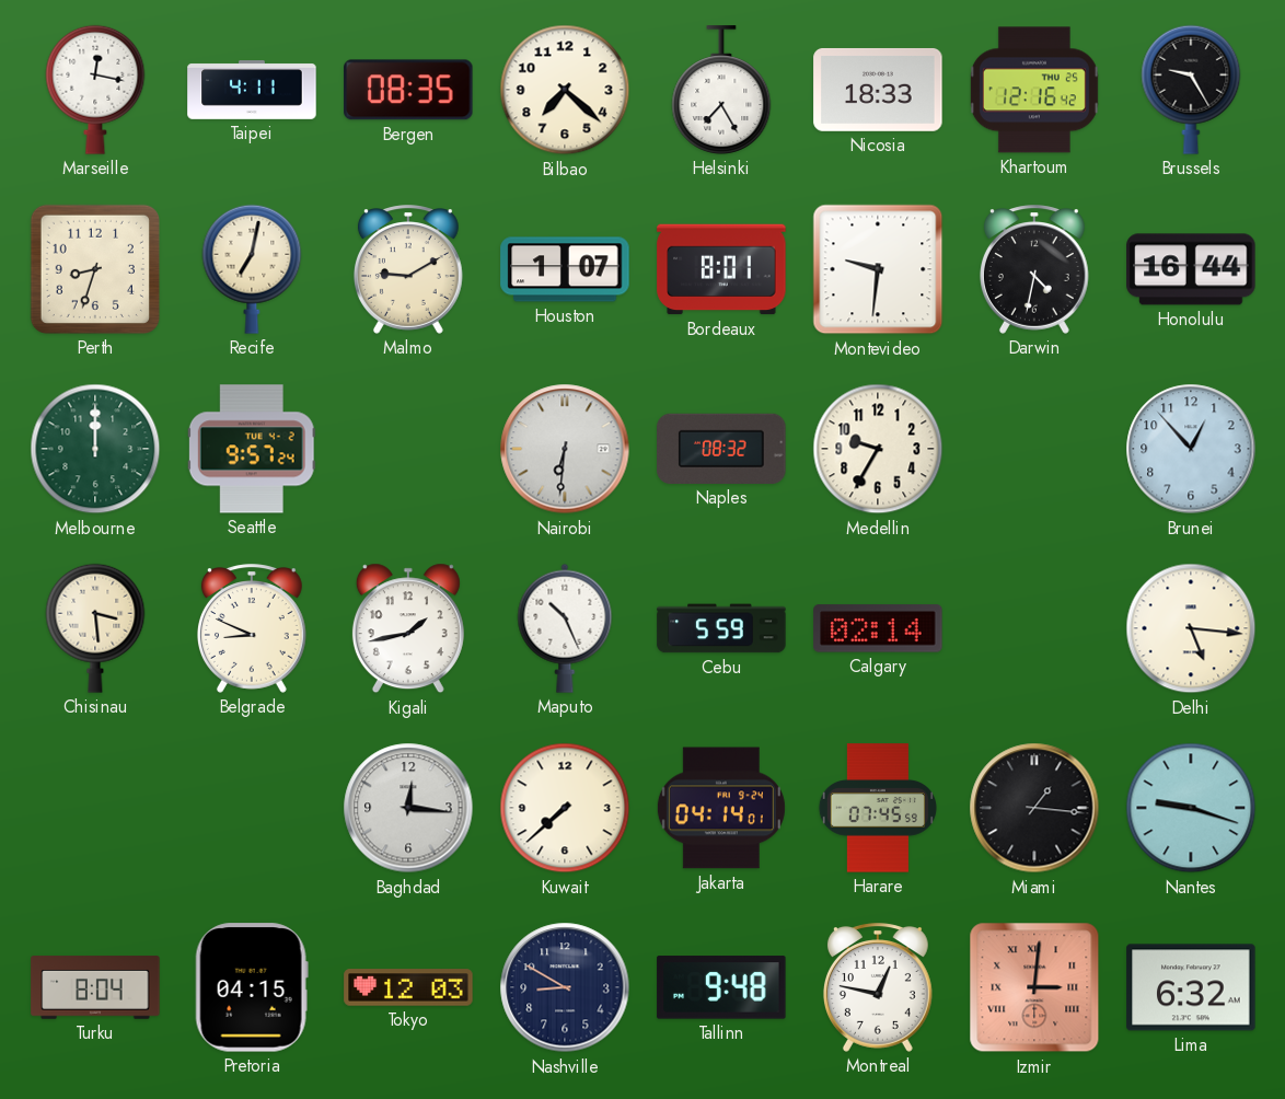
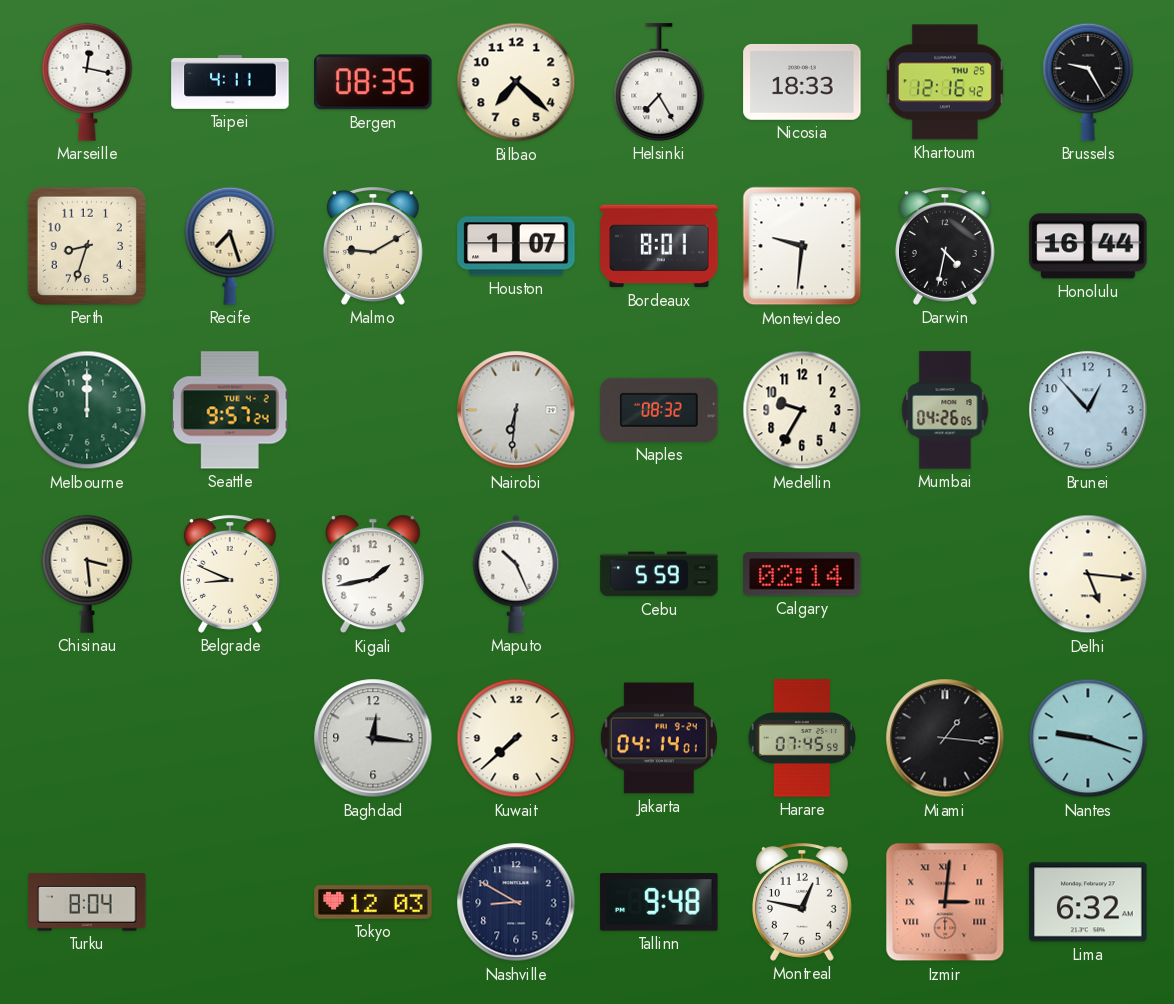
Recife: 7:02 -> 7:27 (230, 246)
Mumbai: none -> 04:26 (945, 410)
Pretoria: 04:15 -> none (252, 987)
